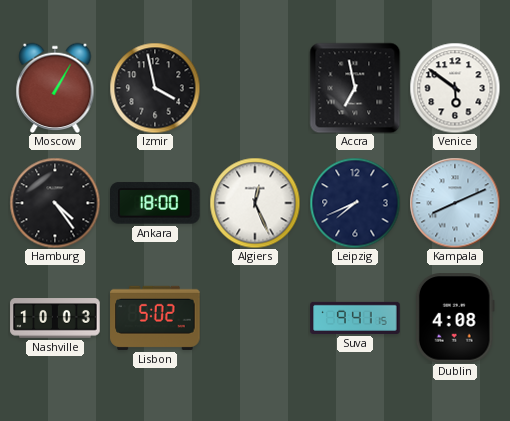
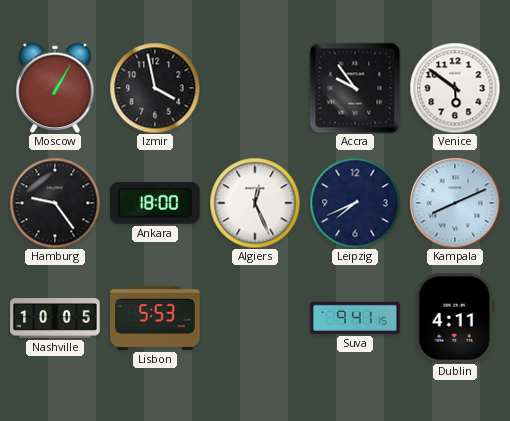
Accra: 6:58 -> 9:54 (355, 88)
Hamburg: 4:24 -> 9:24 (55, 203)
Nashville: 10:03 -> 10:05 (55, 318)
Lisbon: 5:02 -> 5:53 (155, 318)
Dublin: 4:08 -> 4:11 (455, 318)
